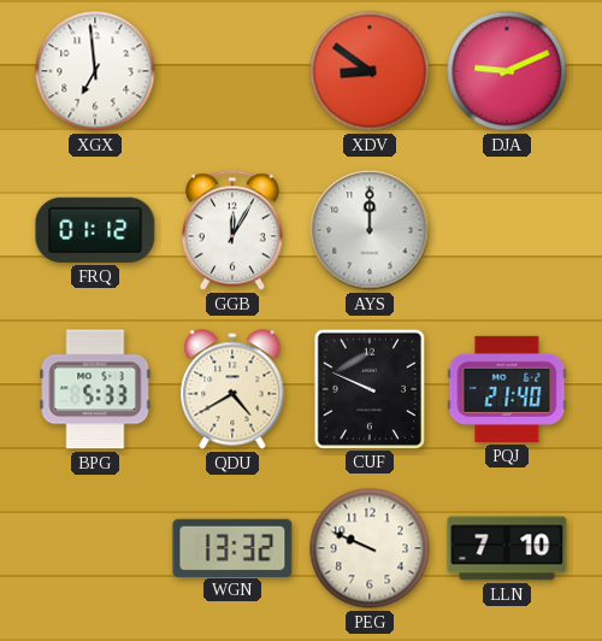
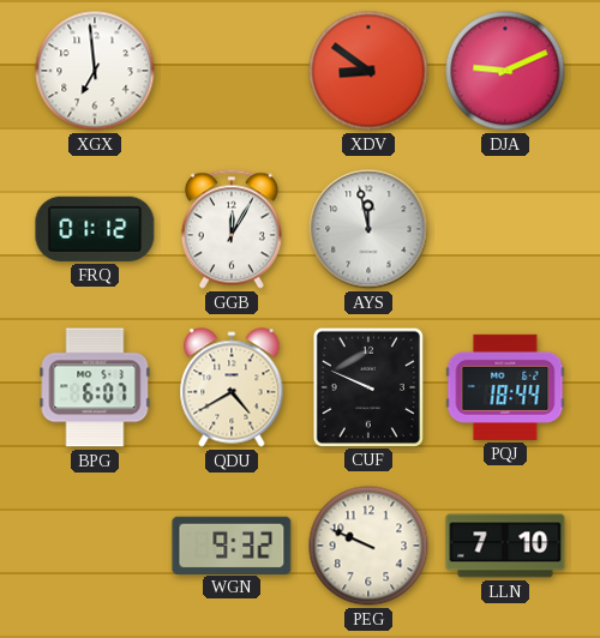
AYS: 12:00 -> 11:58 (368, 229)
BPG: 5:33 -> 6:07 (95, 387)
PQJ: 21:40 -> 18:44 (505, 387)
WGN: 13:32 -> 9:32 (232, 544)
